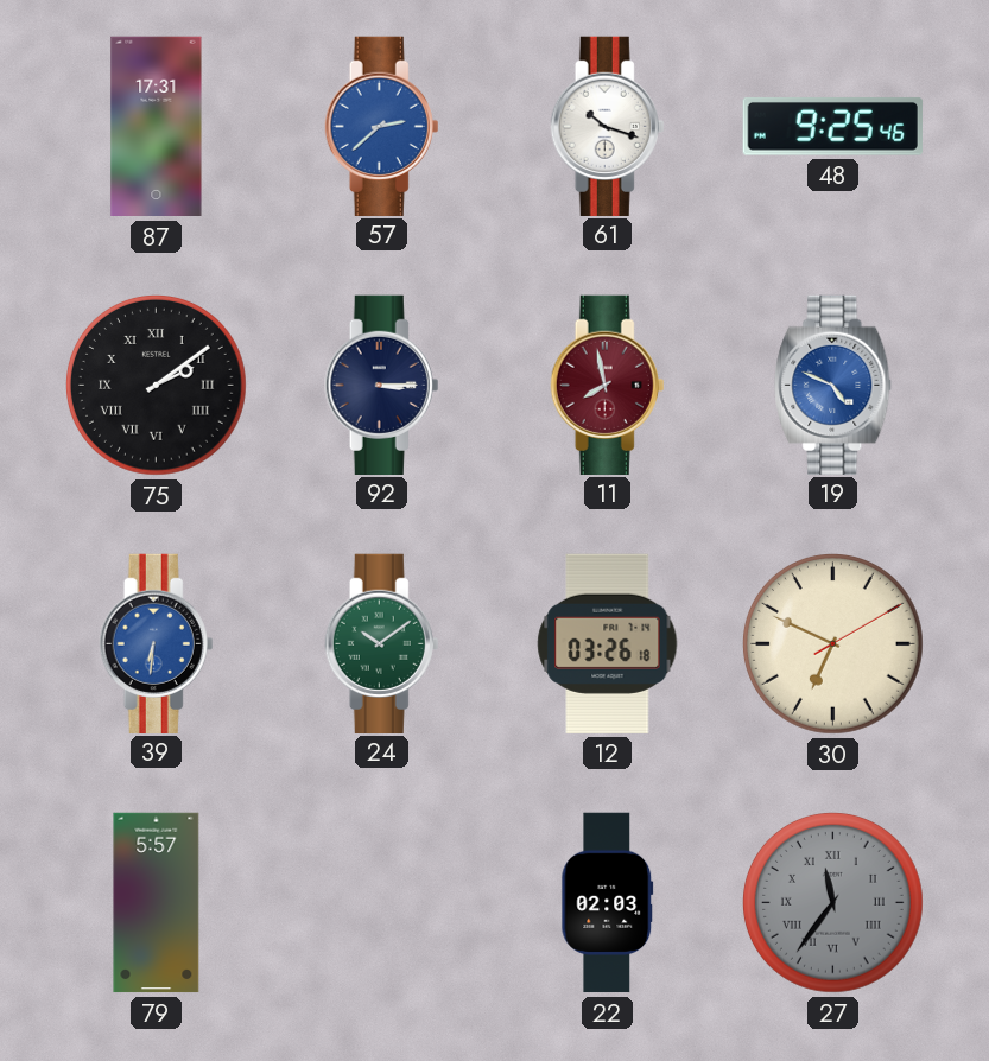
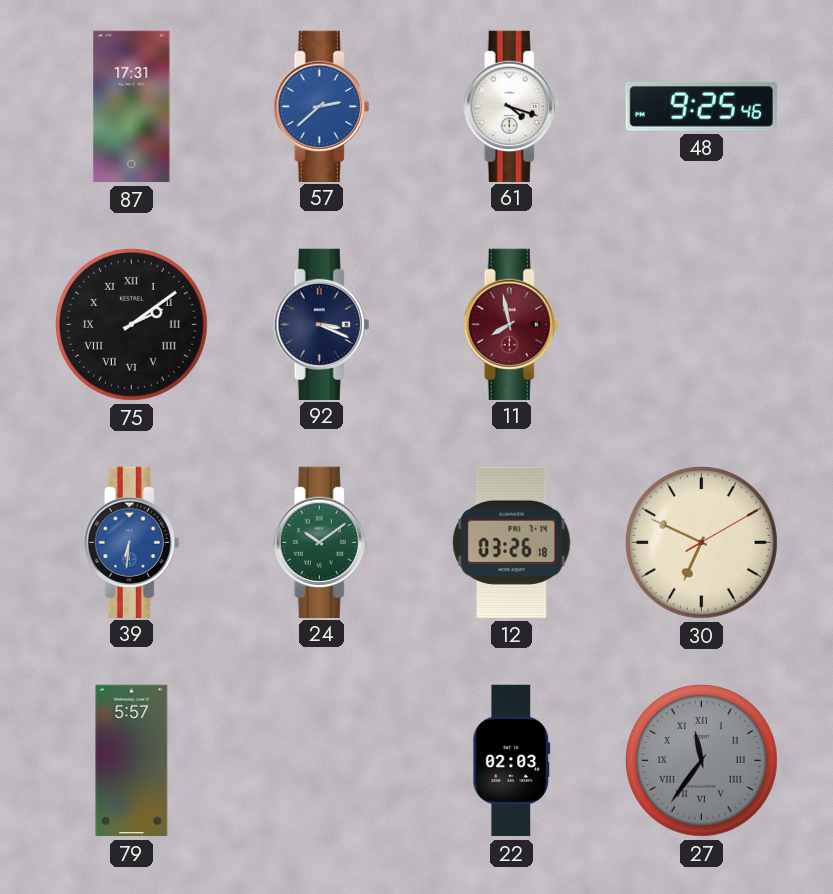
61: 10:18 -> 4:18 (512, 106)
92: 3:15 -> 3:19 (322, 324)
19: 4:49 -> none (833, 385)
